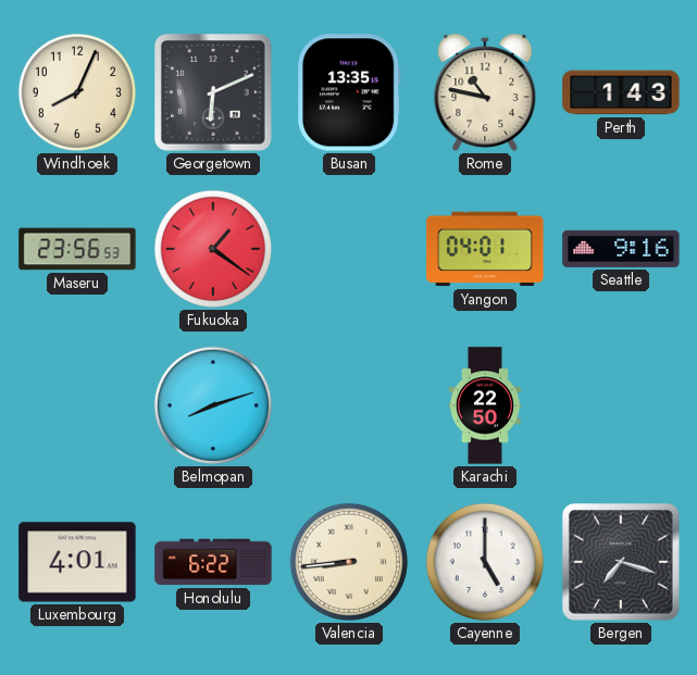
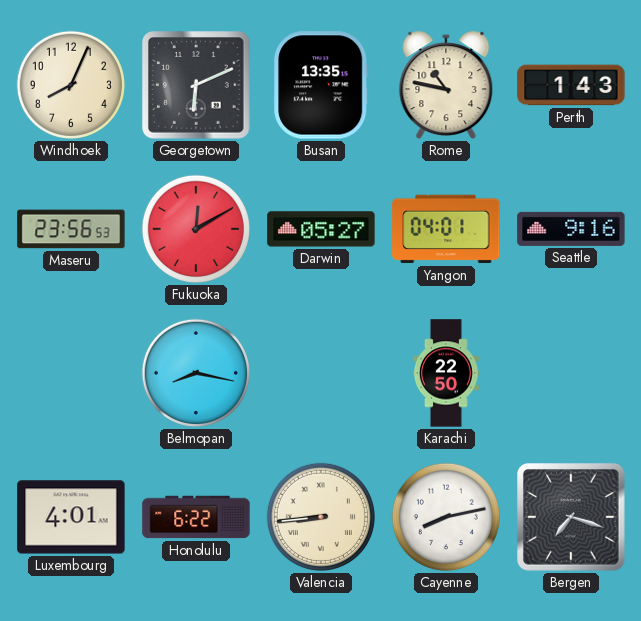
Fukuoka: 1:21 -> 12:10 (196, 229)
Darwin: none -> 05:27 (321, 229)
Belmopan: 8:12 -> 8:17 (196, 373)
Cayenne: 5:00 -> 8:13 (446, 517)
